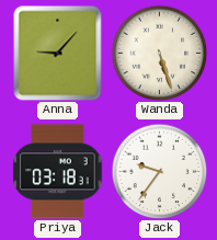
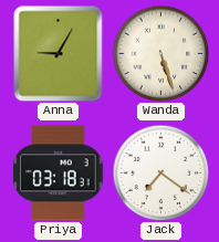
Anna: 9:07 -> 9:05 (59, 53)
Jack: 9:36 -> 7:21 (160, 172)
